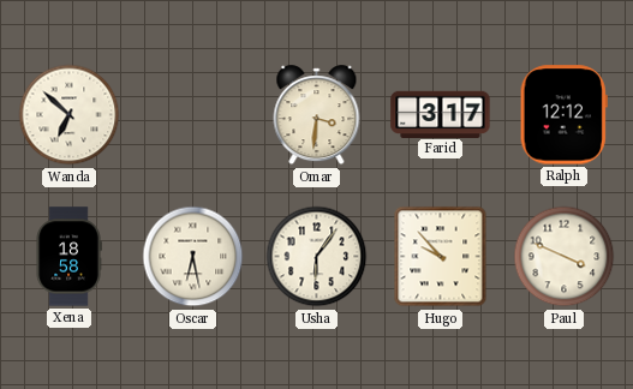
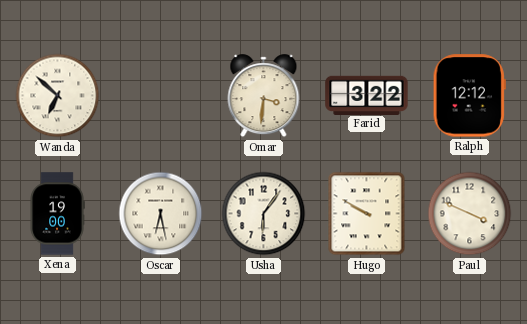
Farid: 3:17 -> 3:22 (367, 95)
Xena: 18:58 -> 19:00 (57, 214)
Hugo: 9:53 -> 9:50 (367, 214)
